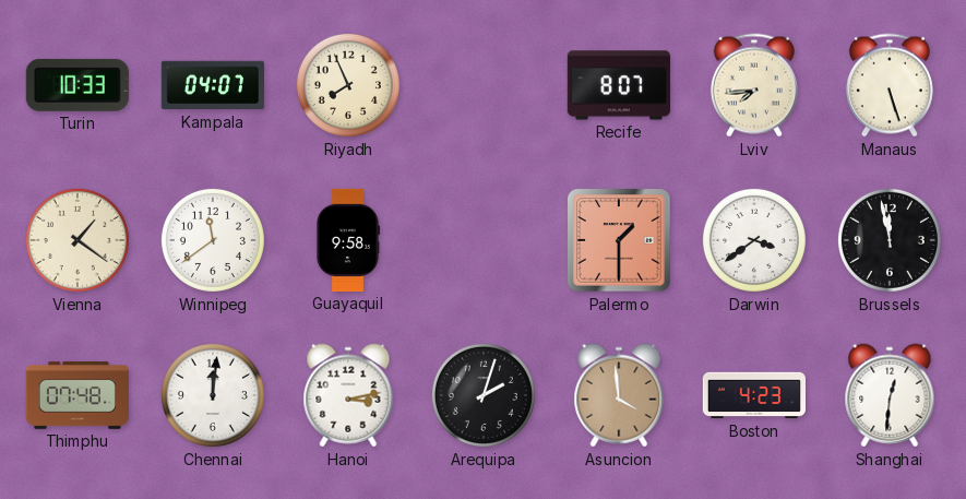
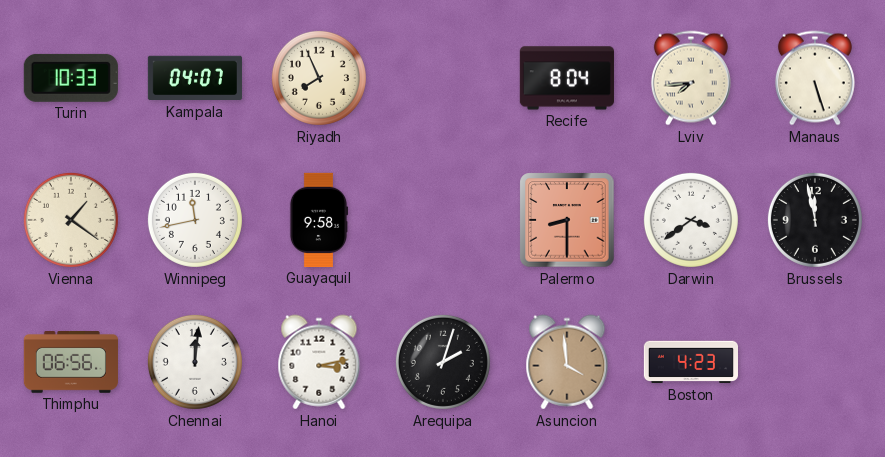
Recife: 8:07 -> 8:04 (567, 78)
Winnipeg: 11:39 -> 11:43 (195, 220)
Palermo: 1:30 -> 8:30 (567, 220)
Thimphu: 07:48 -> 06:56 (71, 363)
Shanghai: 12:31 -> none (890, 395)
